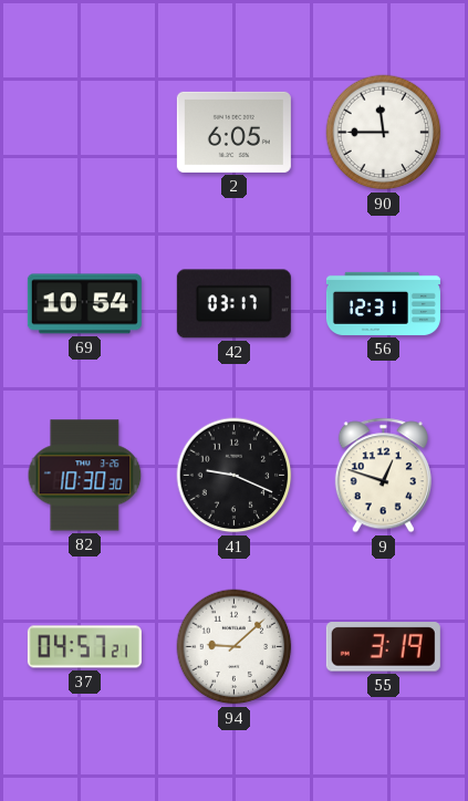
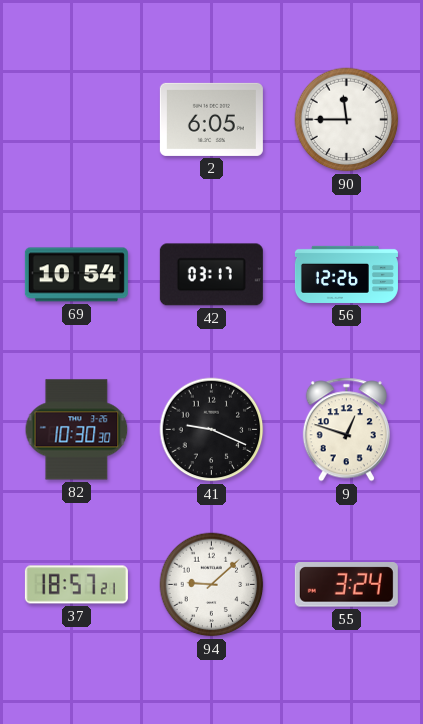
56: 12:31 -> 12:26 (346, 274)
37: 04:57 -> 18:57 (76, 585)
55: 3:19 -> 3:24 (346, 585)
